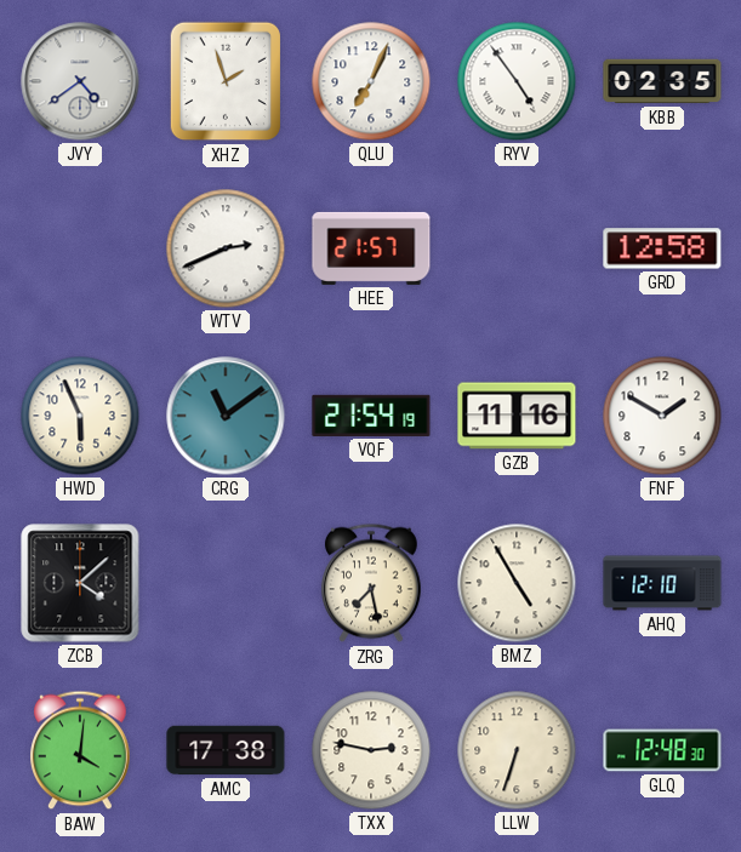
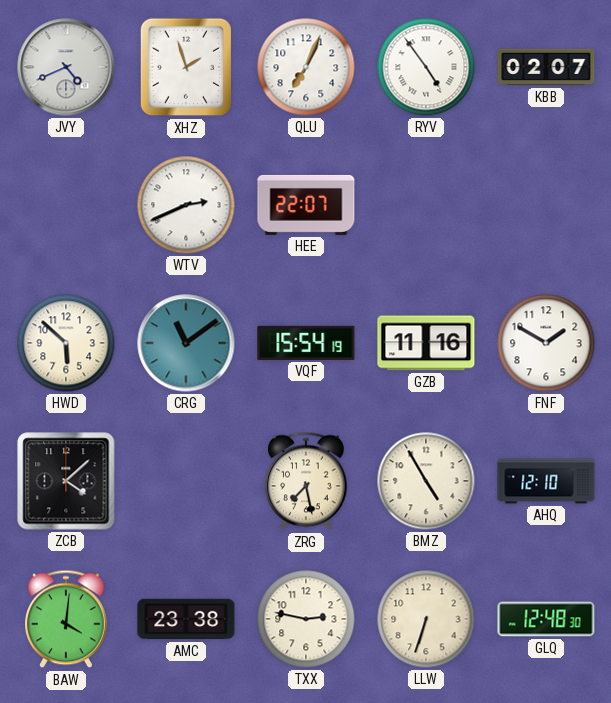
JVY: 4:39 -> 4:41 (66, 67)
KBB: 02:35 -> 02:07 (546, 67)
HEE: 21:57 -> 22:07 (306, 205)
GRD: 12:58 -> none (662, 248)
HWD: 5:56 -> 5:52 (66, 343)
VQF: 21:54 -> 15:54 (306, 343)
AMC: 17:38 -> 23:38 (186, 619)
